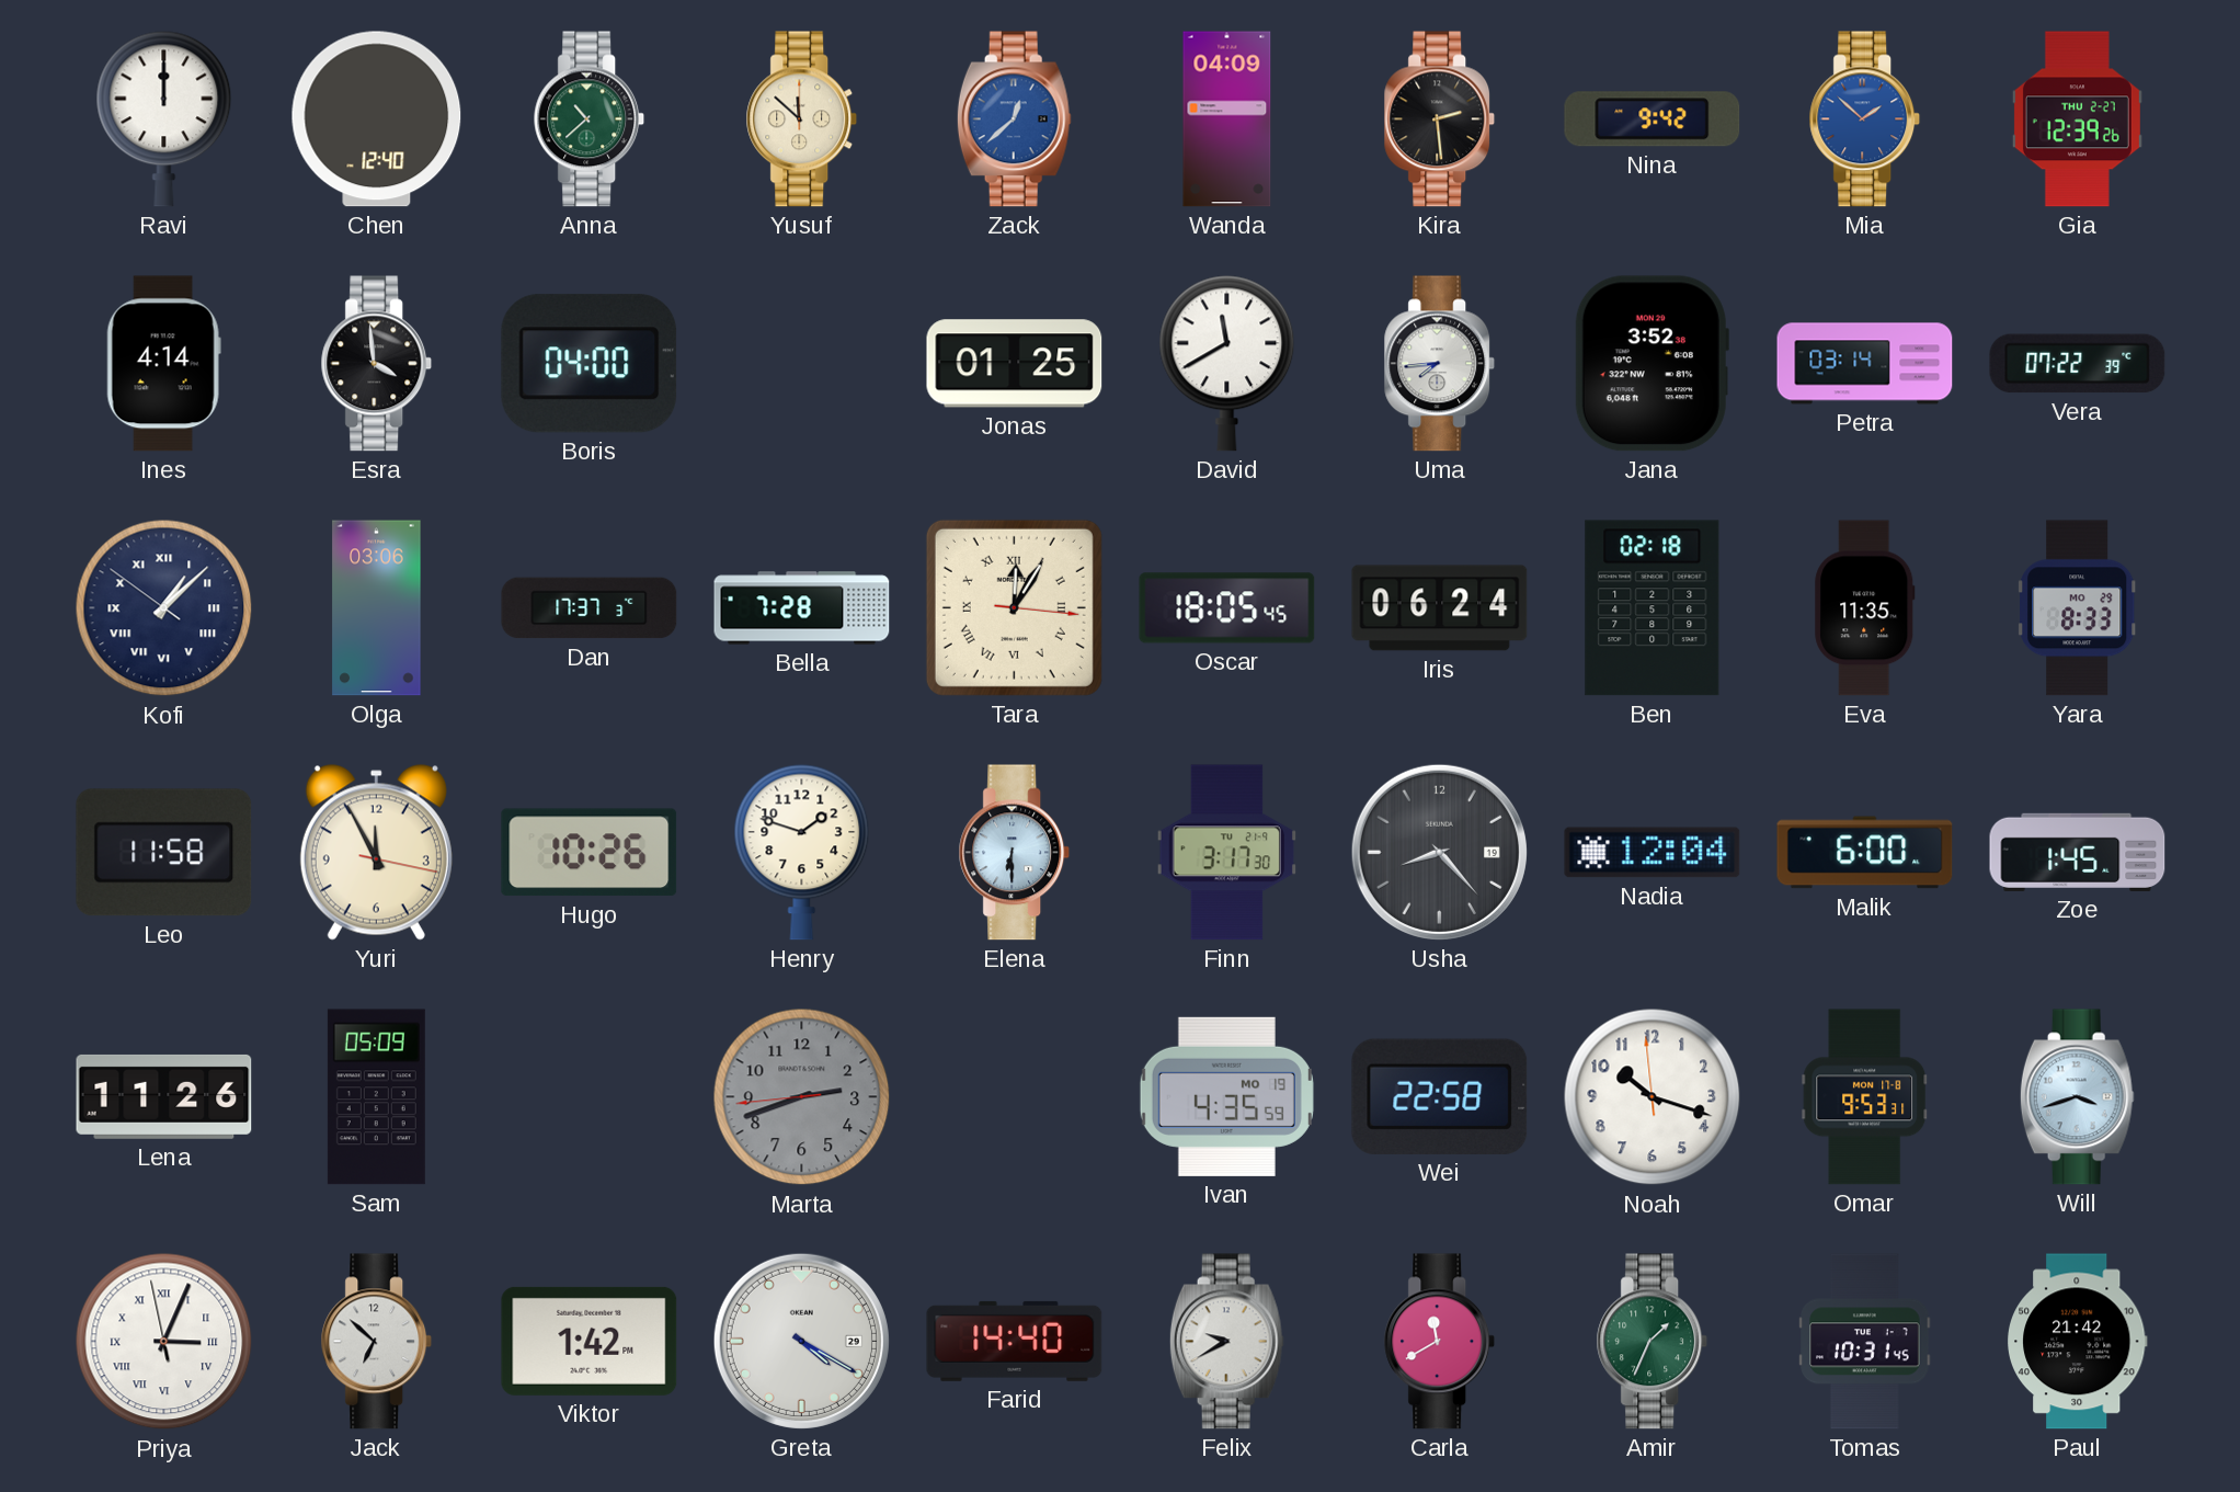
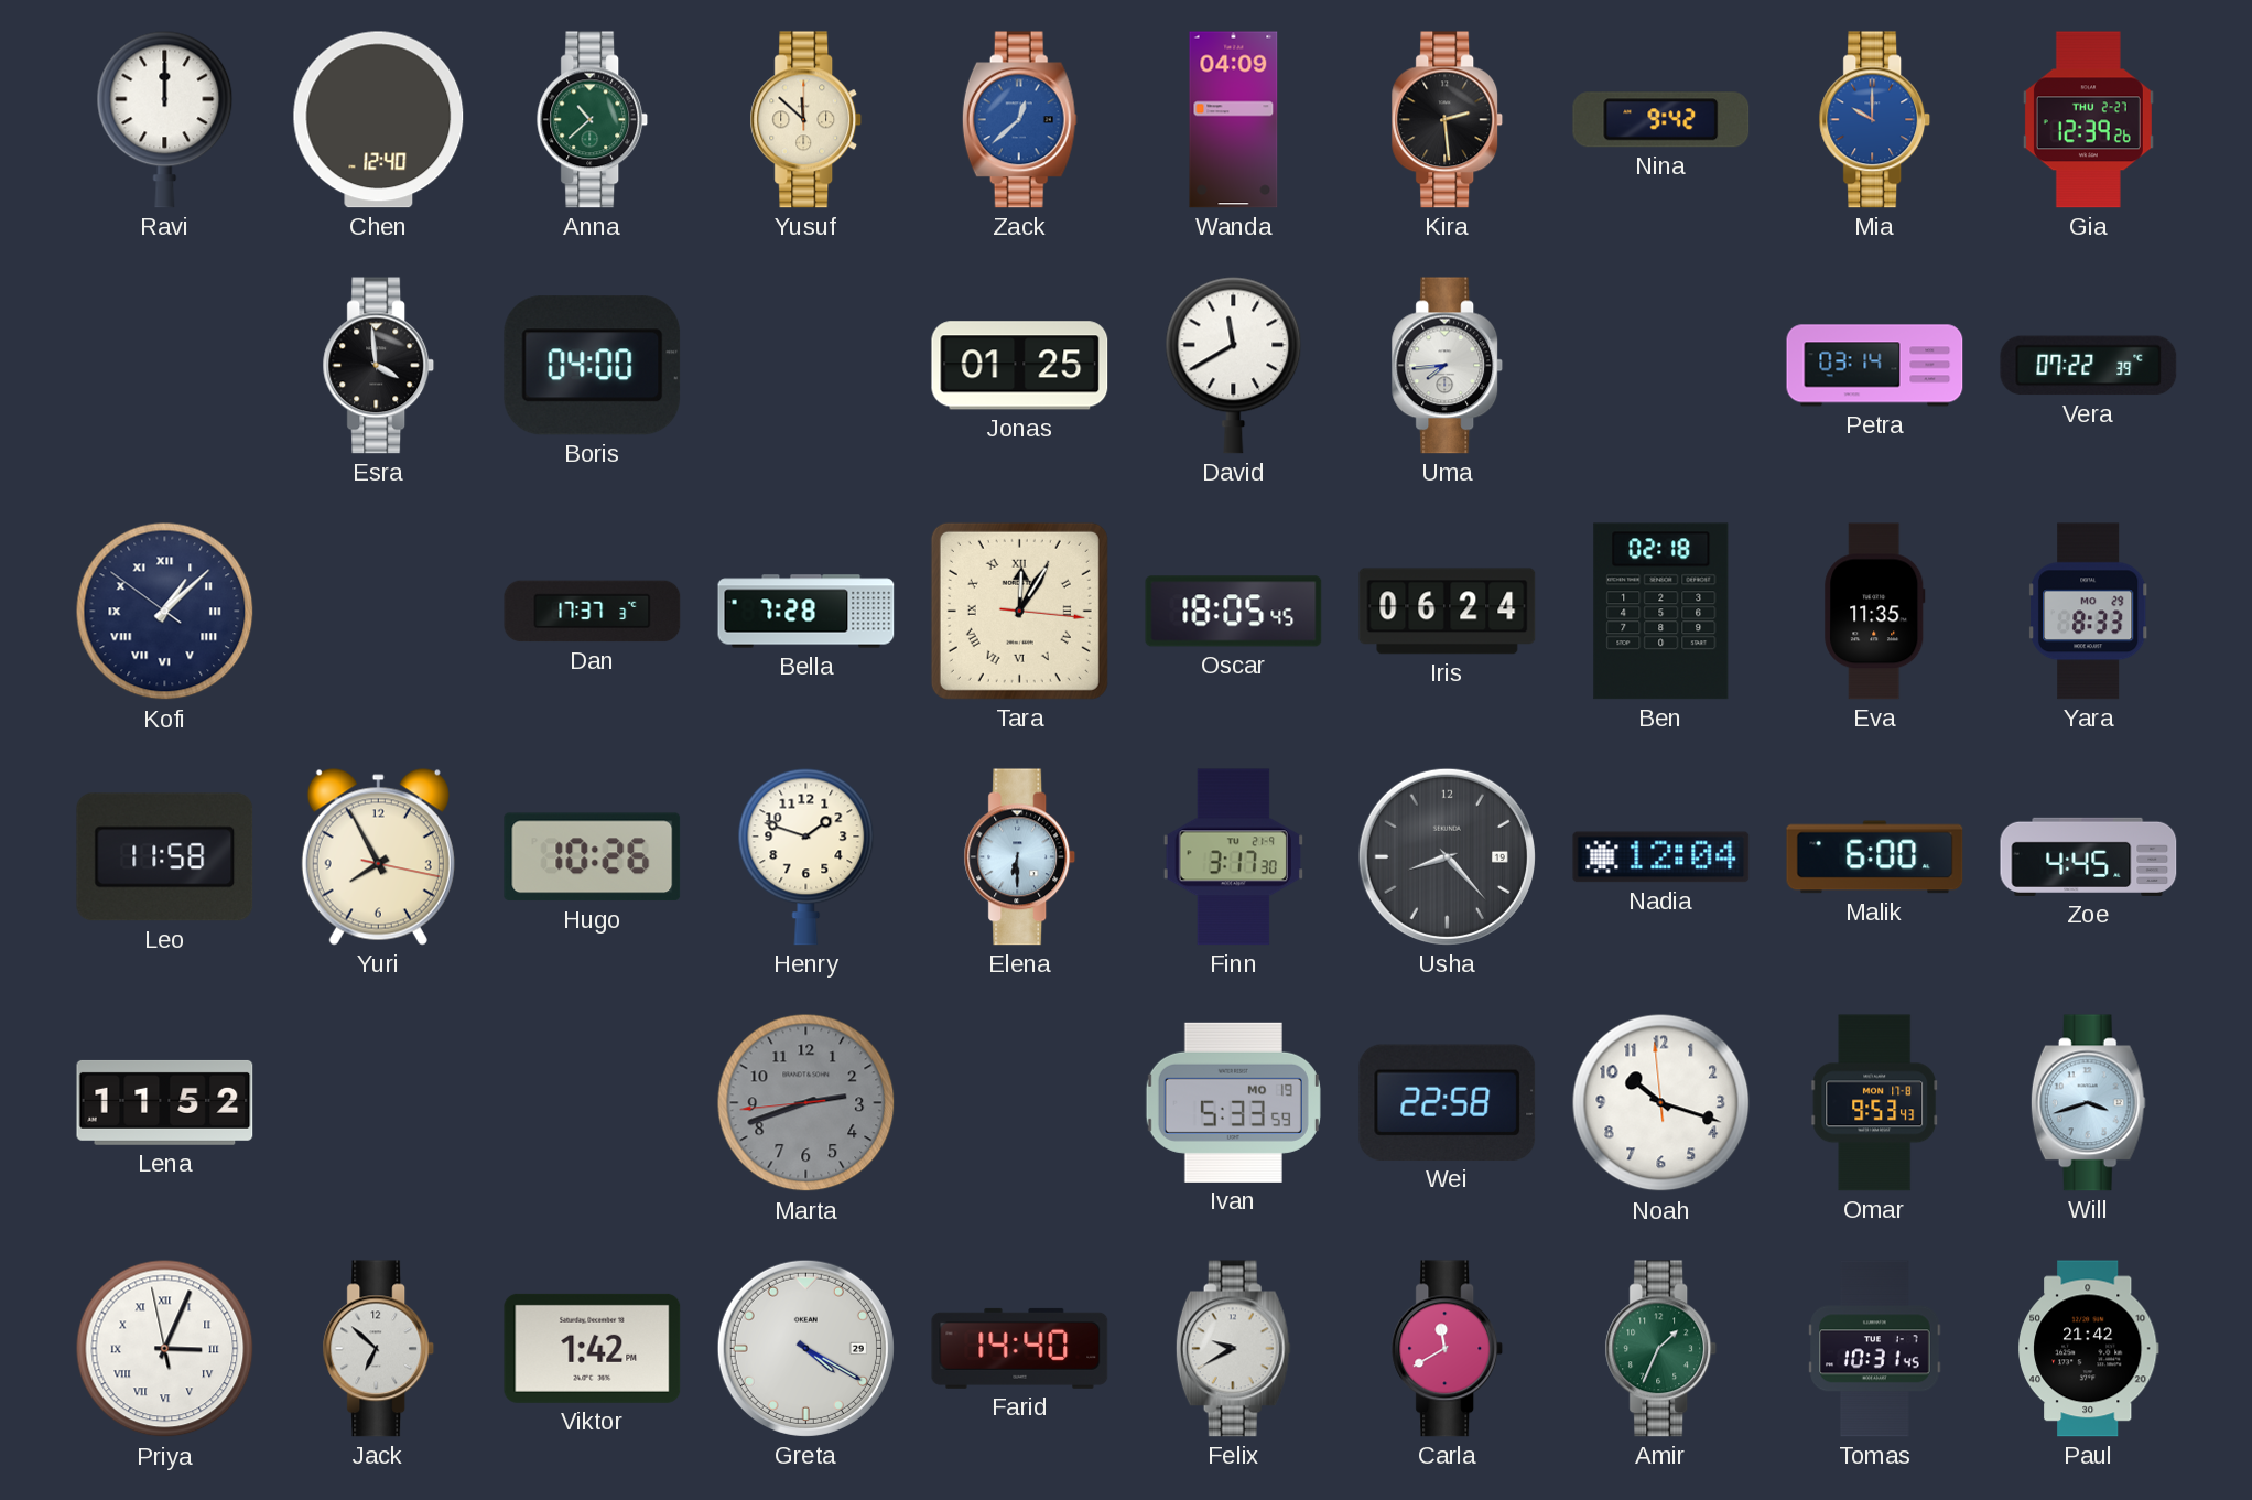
Mia: 1:52 -> 10:00 (1875, 120)
Ines: 4:14 -> none (163, 364)
Jana: 3:52 -> none (1652, 364)
Olga: 03:06 -> none (377, 608)
Yuri: 11:55 -> 7:55 (378, 857)
Zoe: 1:45 -> 4:45 (2089, 856)
Lena: 11:26 -> 11:52 (165, 1102)
Sam: 05:09 -> none (376, 1097)
Ivan: 4:35 -> 5:33 (1233, 1102)
Omar: 9:53:31 -> 9:53:43 (1875, 1103)
